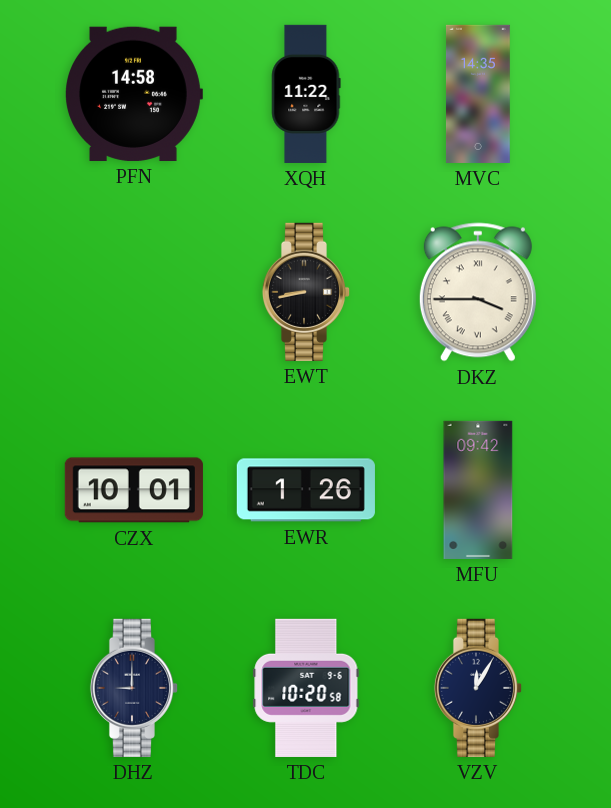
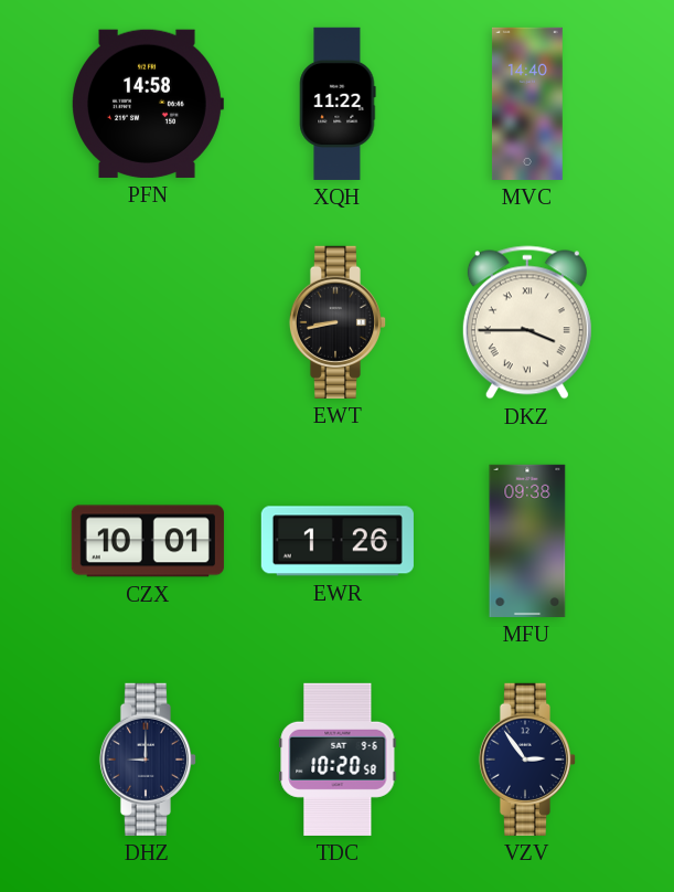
MVC: 14:35 -> 14:40 (527, 104)
MFU: 09:42 -> 09:38 (527, 541)
VZV: 12:05 -> 2:54 (527, 760)
